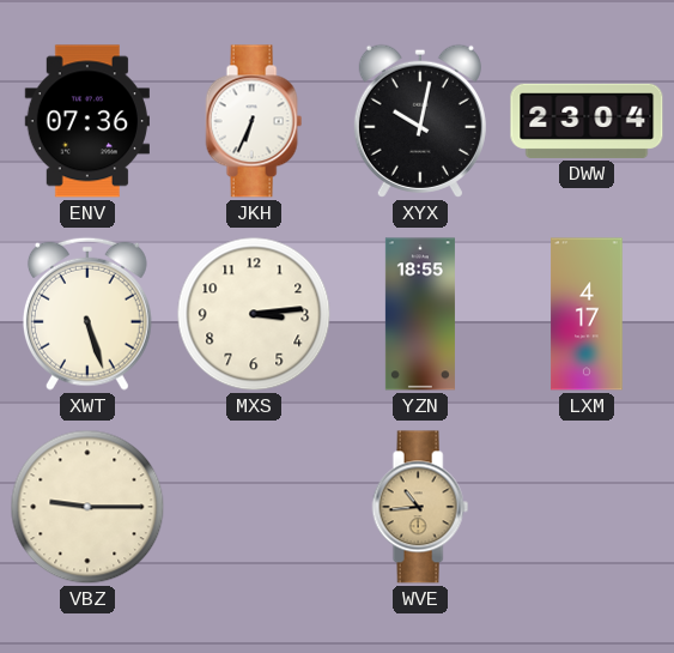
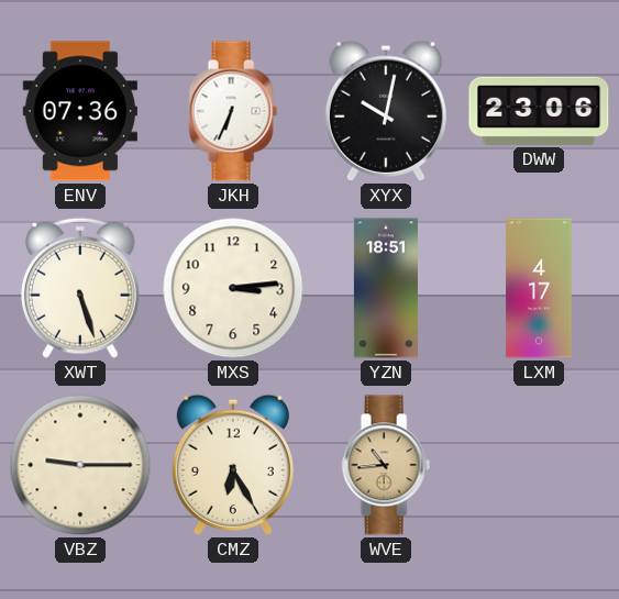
DWW: 23:04 -> 23:06 (539, 111)
YZN: 18:55 -> 18:51 (386, 288)
CMZ: none -> 6:25 (233, 465)
